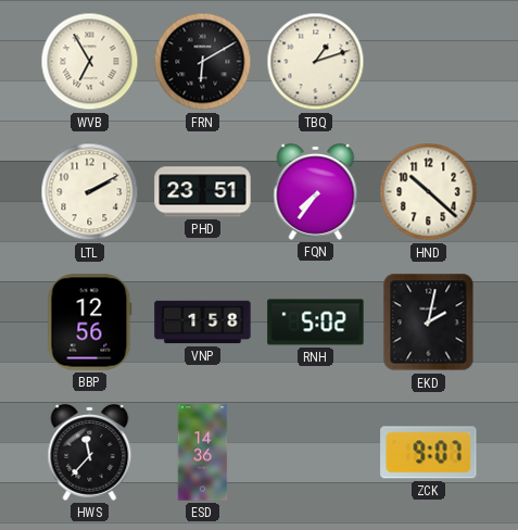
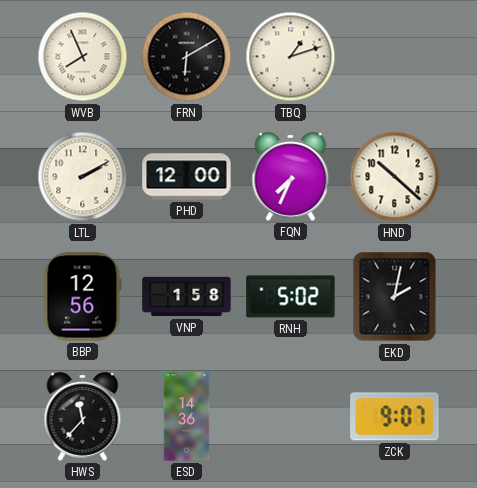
WVB: 6:55 -> 7:56 (83, 57)
PHD: 23:51 -> 12:00 (187, 177)
FQN: 7:36 -> 7:34 (291, 176)
